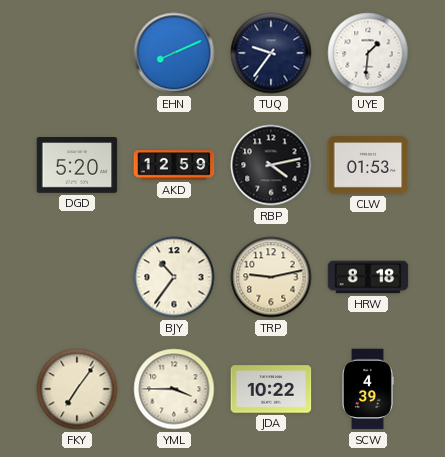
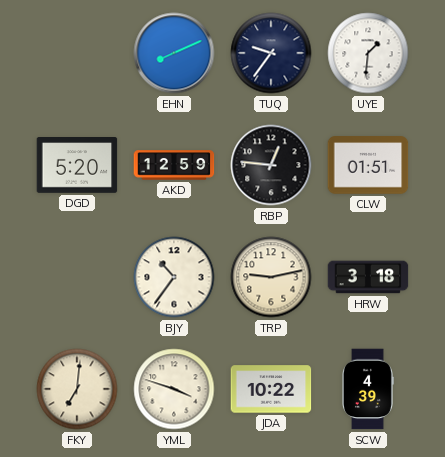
RBP: 4:13 -> 12:46 (271, 165)
CLW: 01:53 -> 01:51 (368, 165)
HRW: 8:18 -> 3:18 (368, 277)
FKY: 7:06 -> 7:01 (77, 389)
YML: 3:45 -> 3:48 (174, 389)
